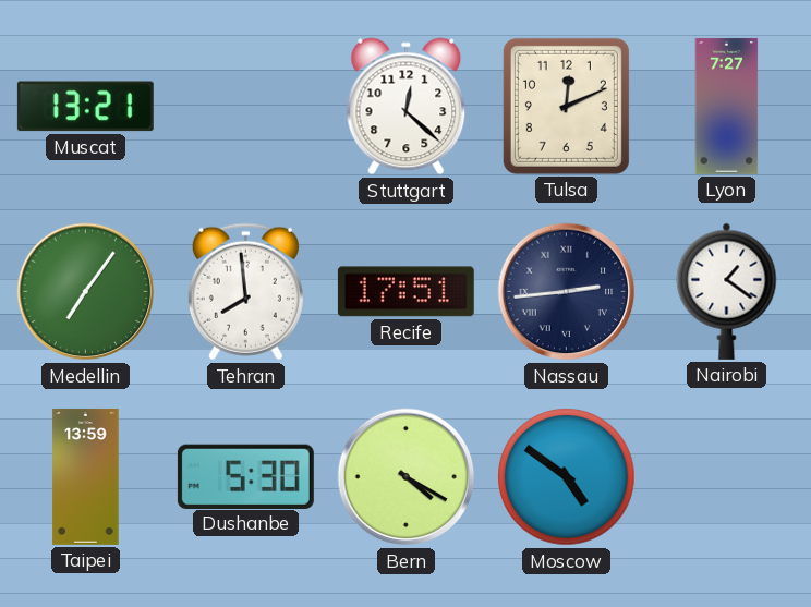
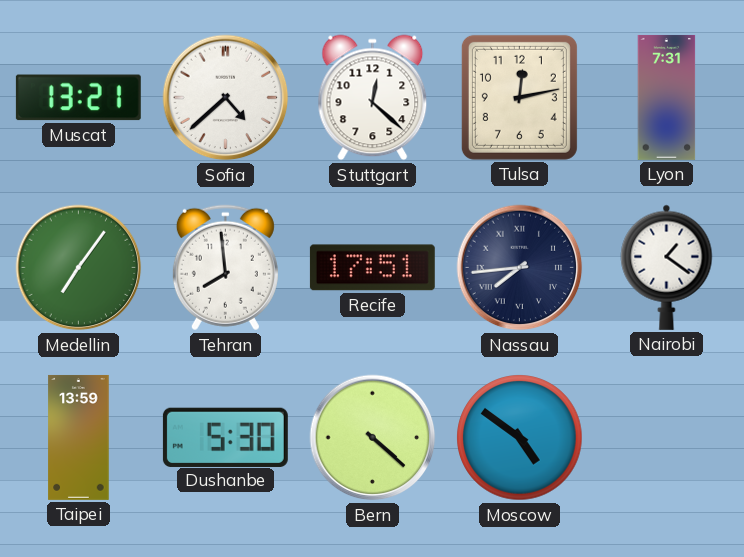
Sofia: none -> 4:38 (226, 98)
Tulsa: 12:11 -> 12:13 (519, 97)
Lyon: 7:27 -> 7:31 (667, 97)
Nassau: 2:44 -> 7:44 (520, 268)
Bern: 4:20 -> 4:22 (373, 438)
